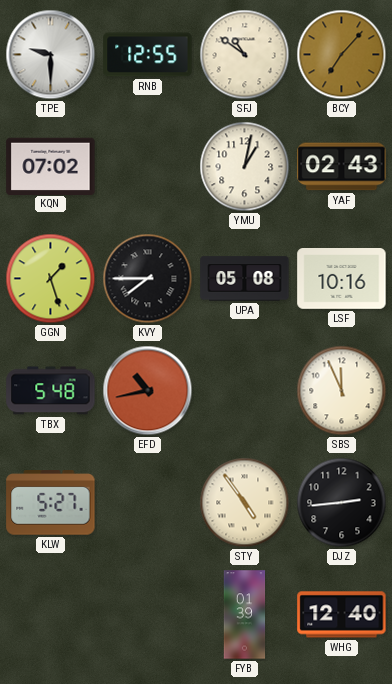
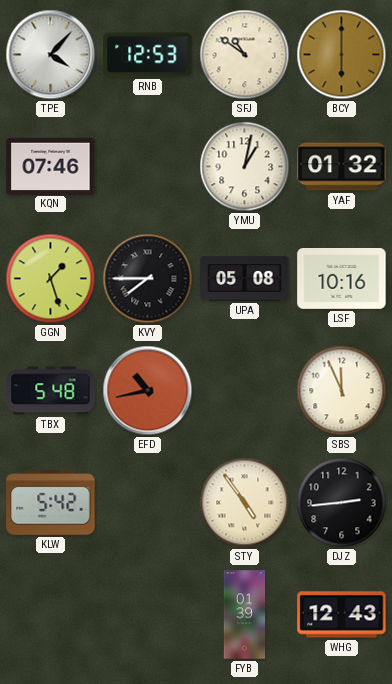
TPE: 9:30 -> 4:07 (51, 55)
RNB: 12:55 -> 12:53 (148, 55)
BCY: 7:07 -> 6:00 (342, 55)
KQN: 07:02 -> 07:46 (51, 166)
YAF: 02:43 -> 01:32 (342, 167)
KLW: 5:27 -> 5:42 (51, 503)
WHG: 12:40 -> 12:43 (342, 615)
